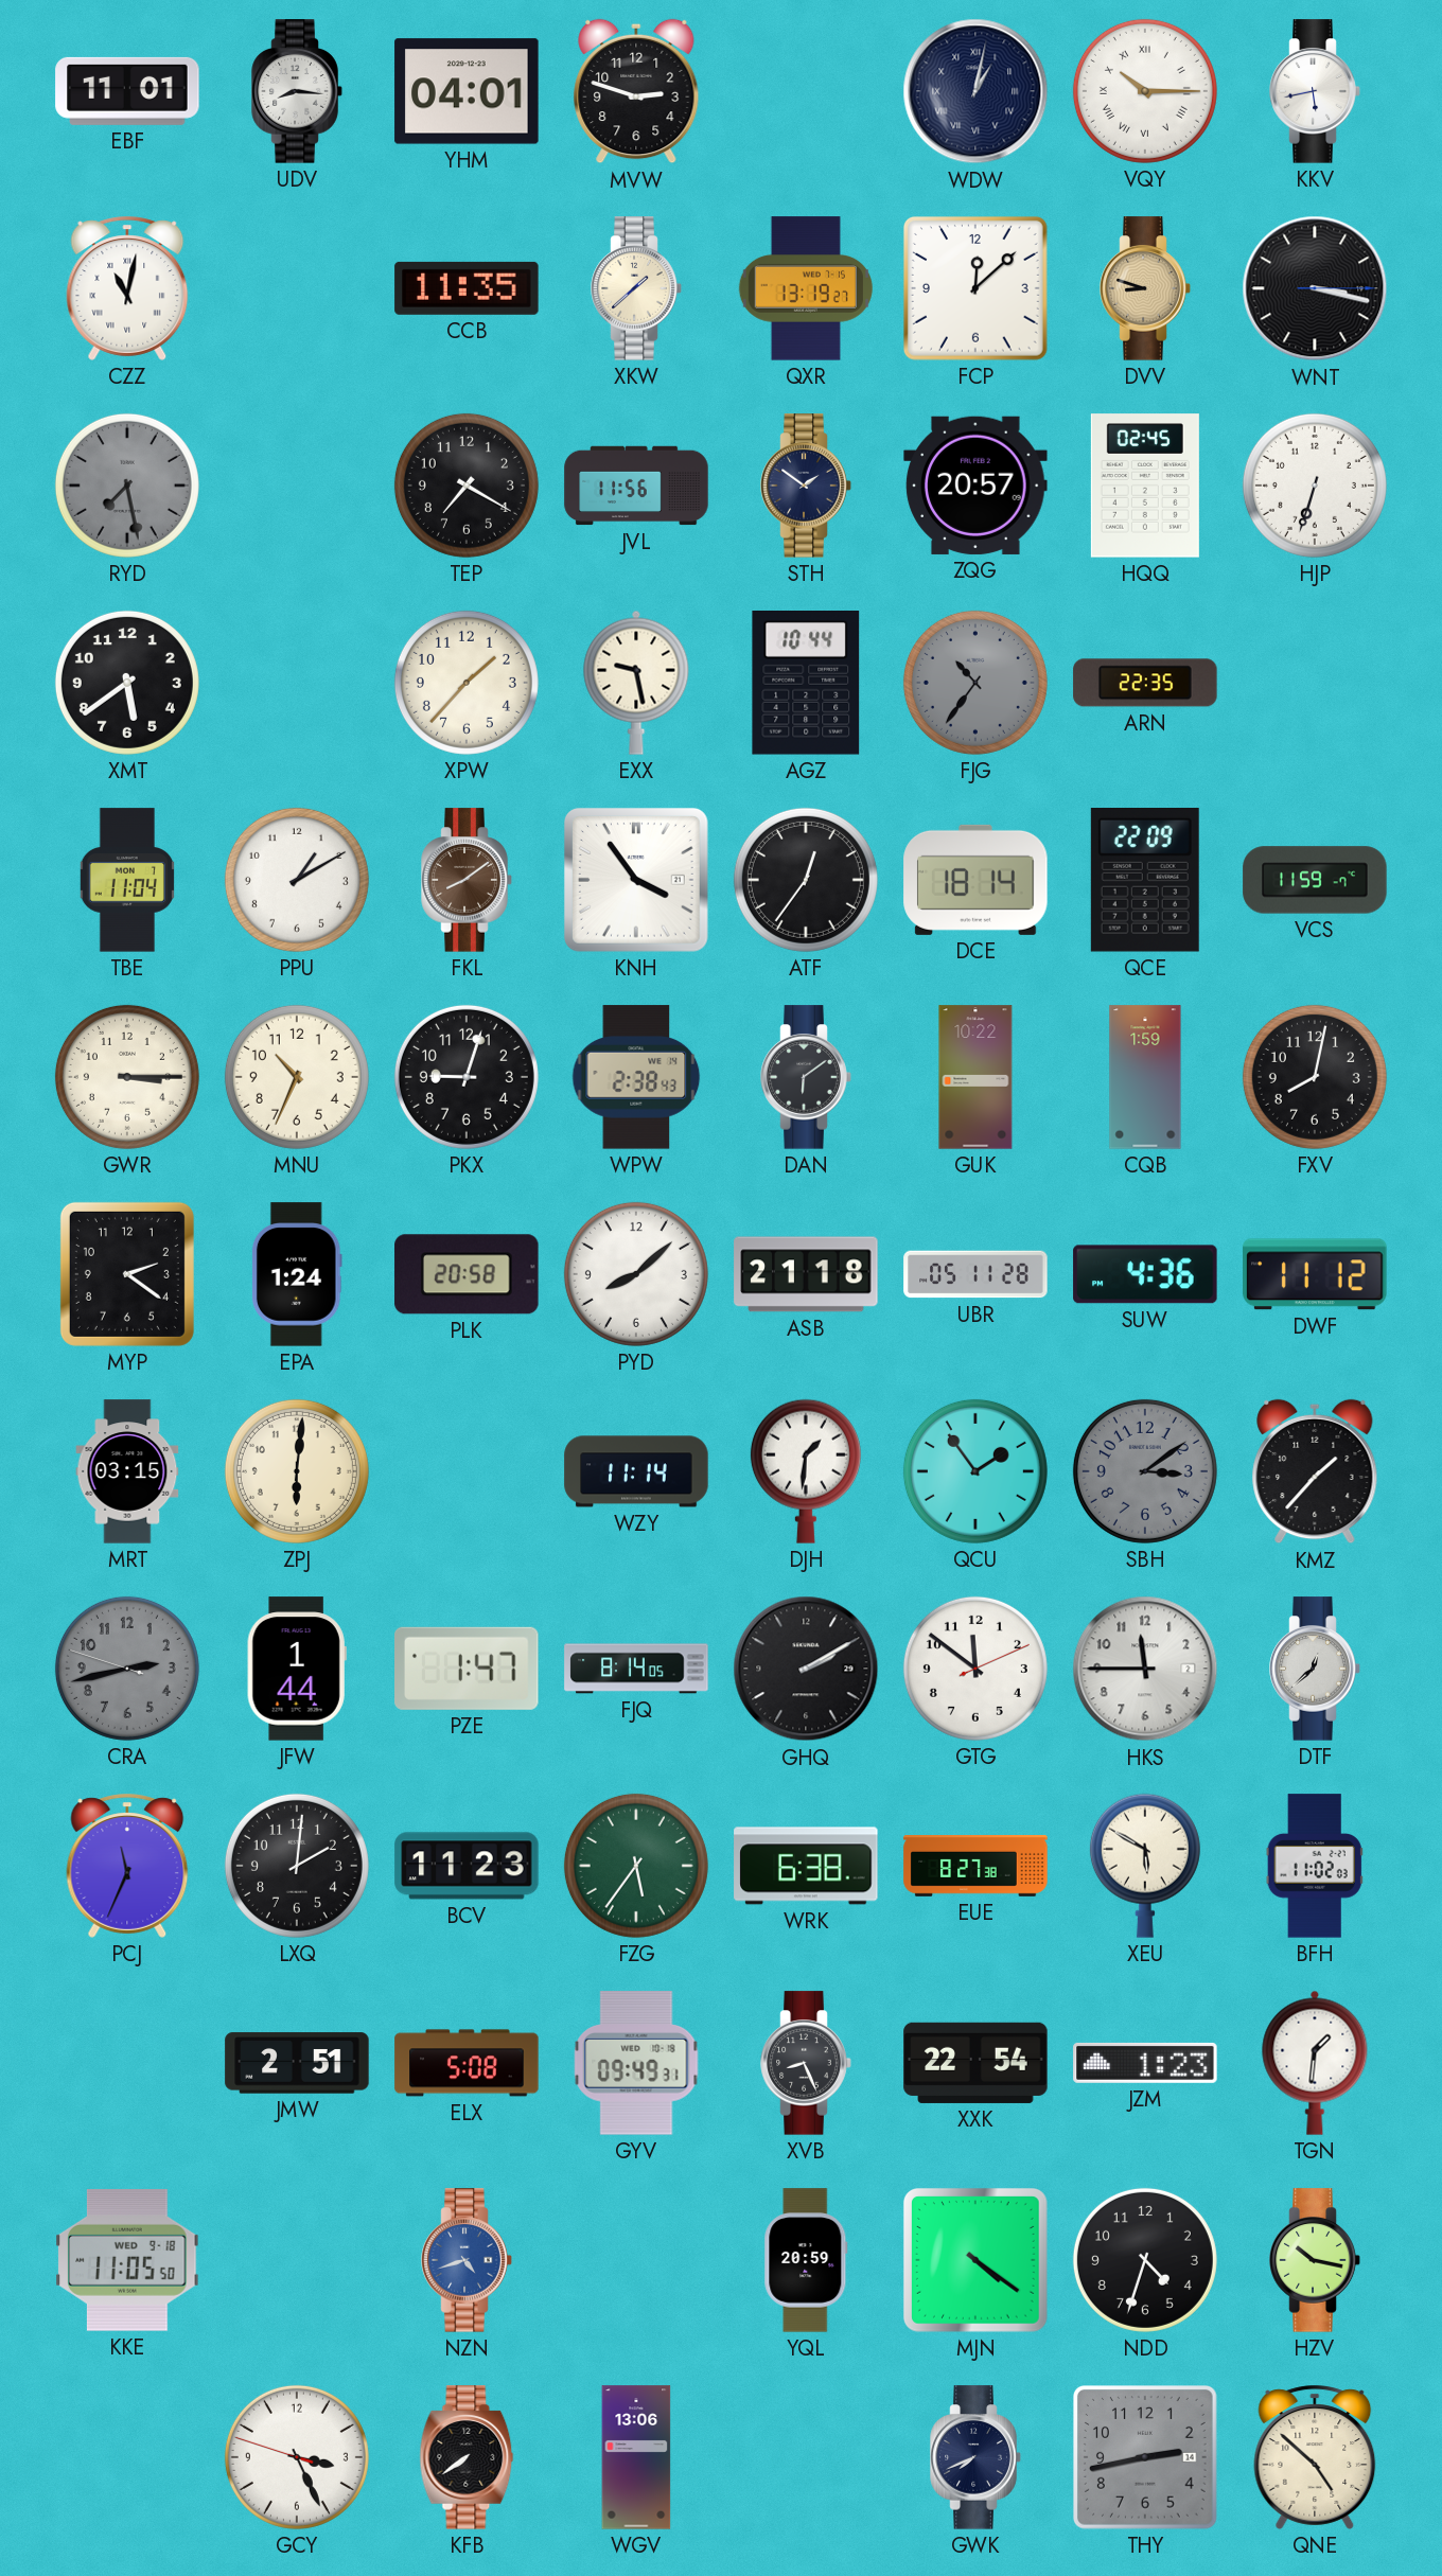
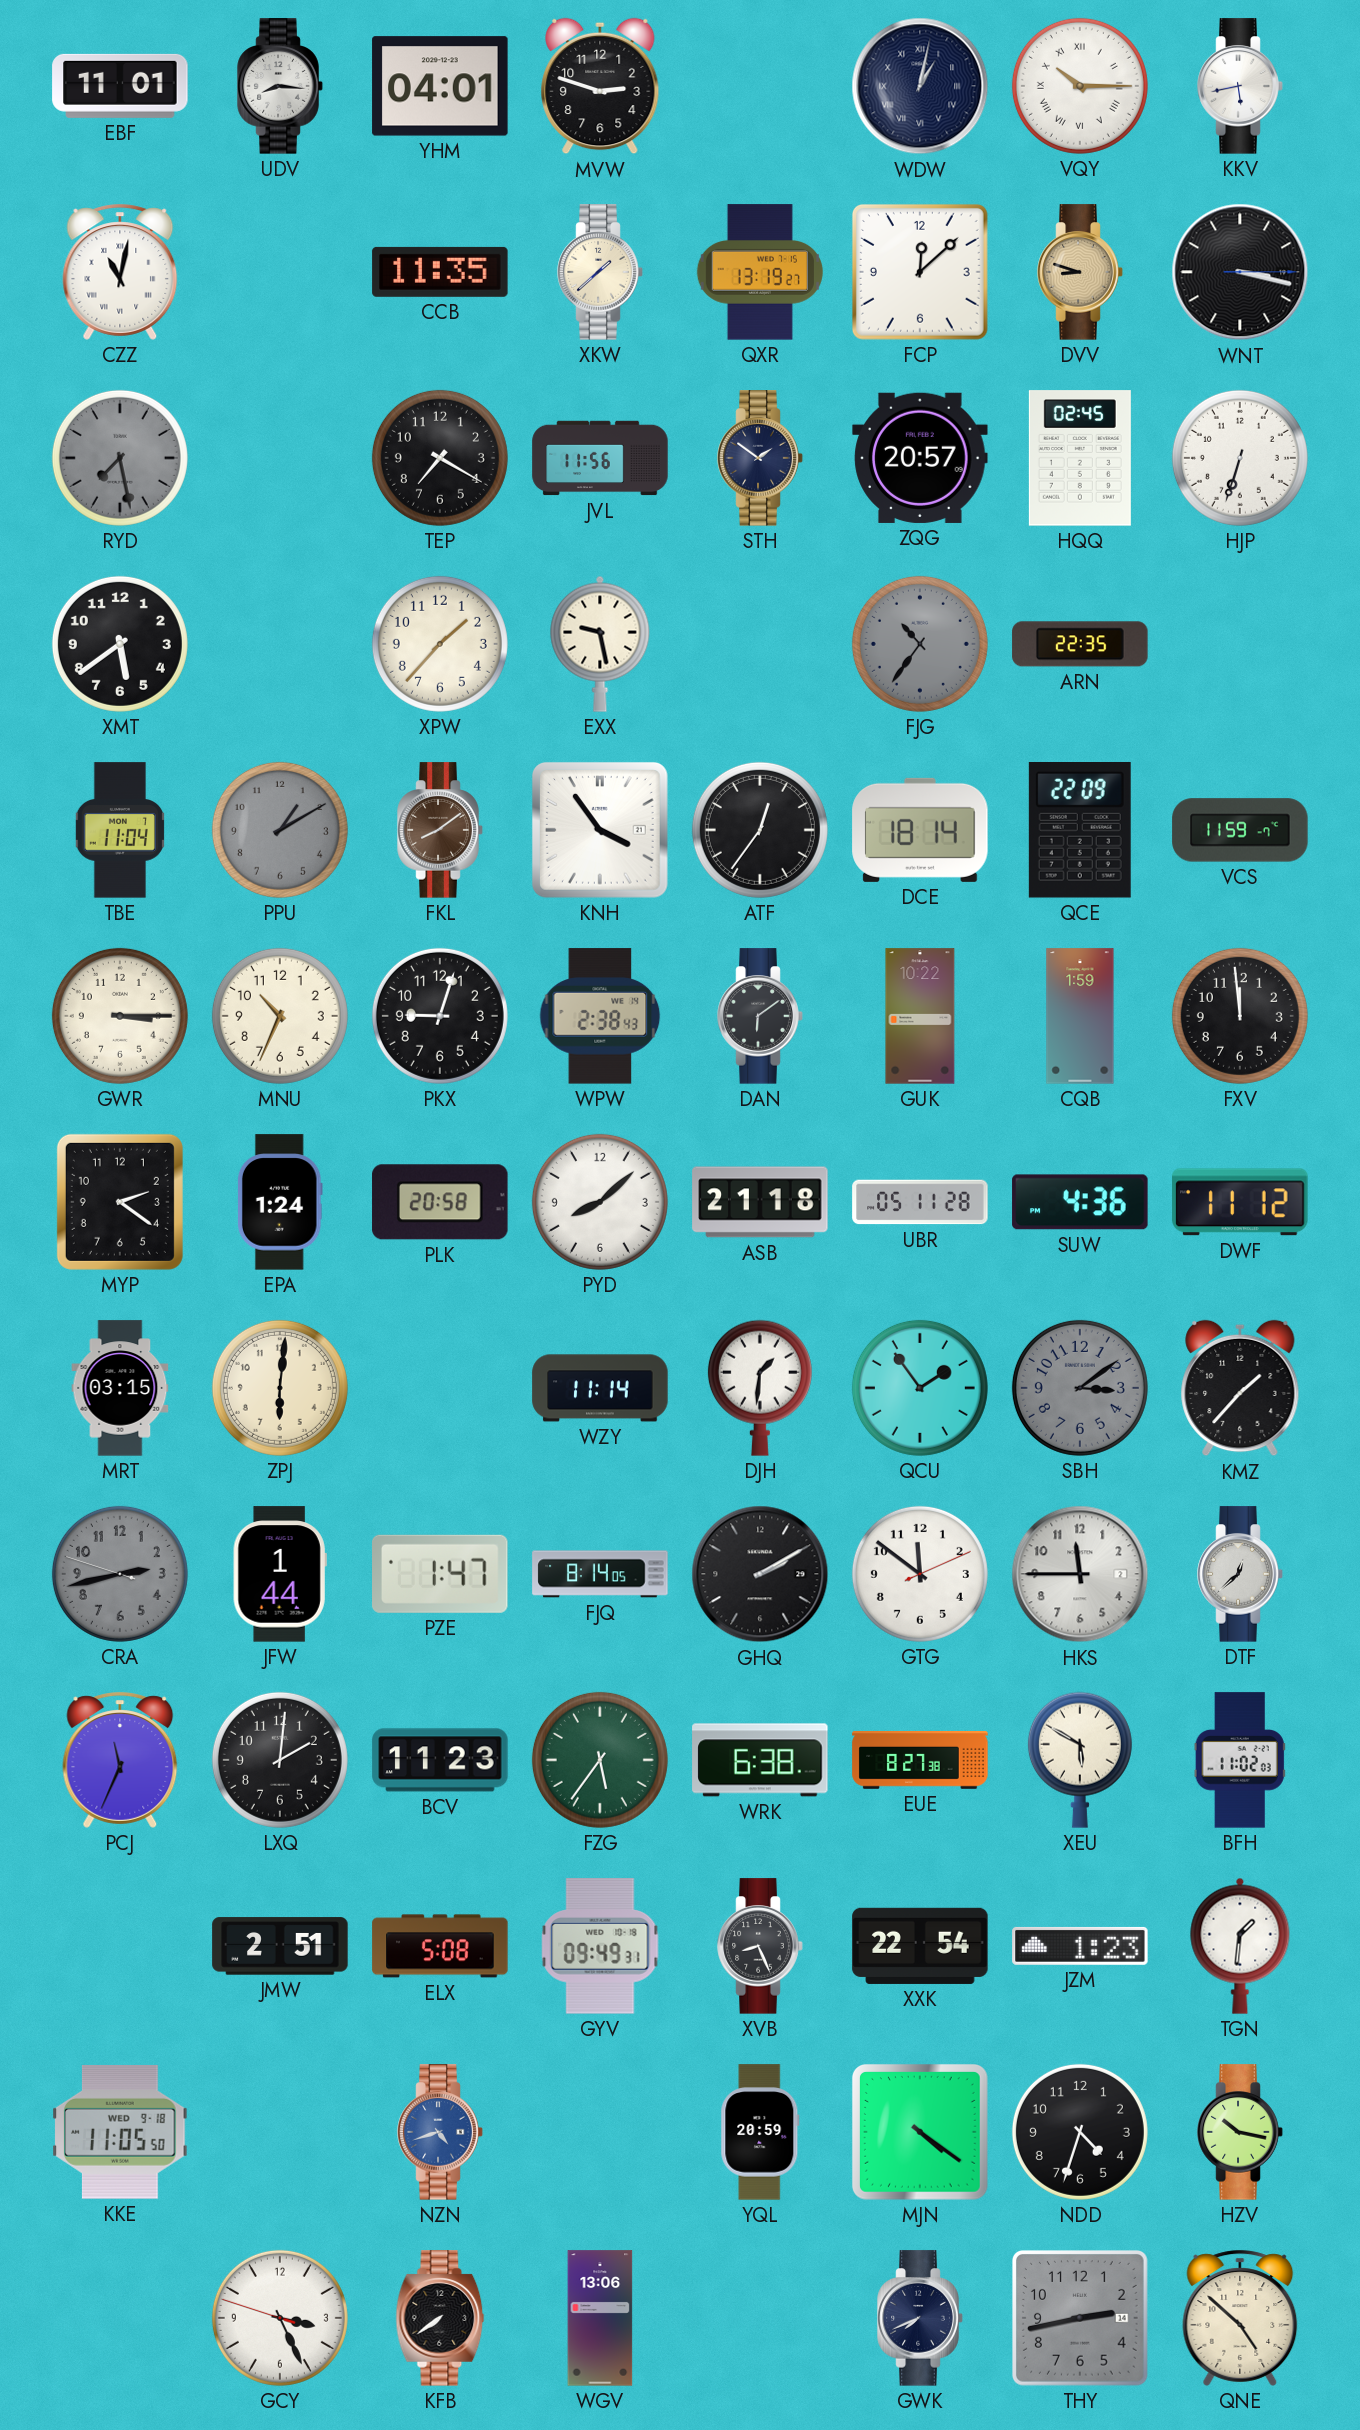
AGZ: 10:44 -> none (806, 684)
PPU dial: white -> grey (280, 830)
FXV: 8:02 -> 11:59 (1240, 1016)
